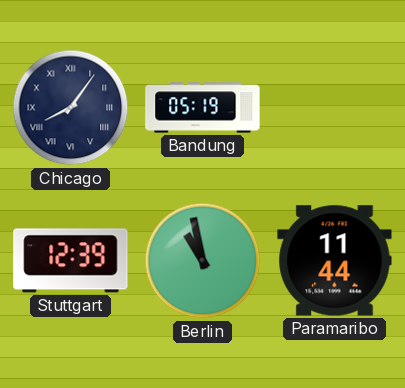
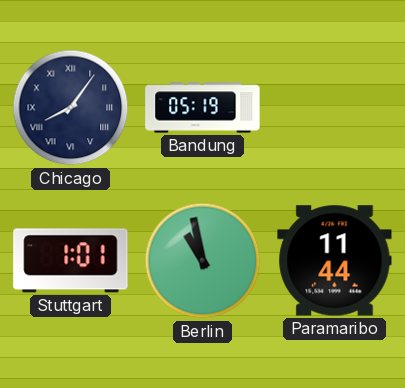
Stuttgart: 12:39 -> 1:01 (71, 261)
